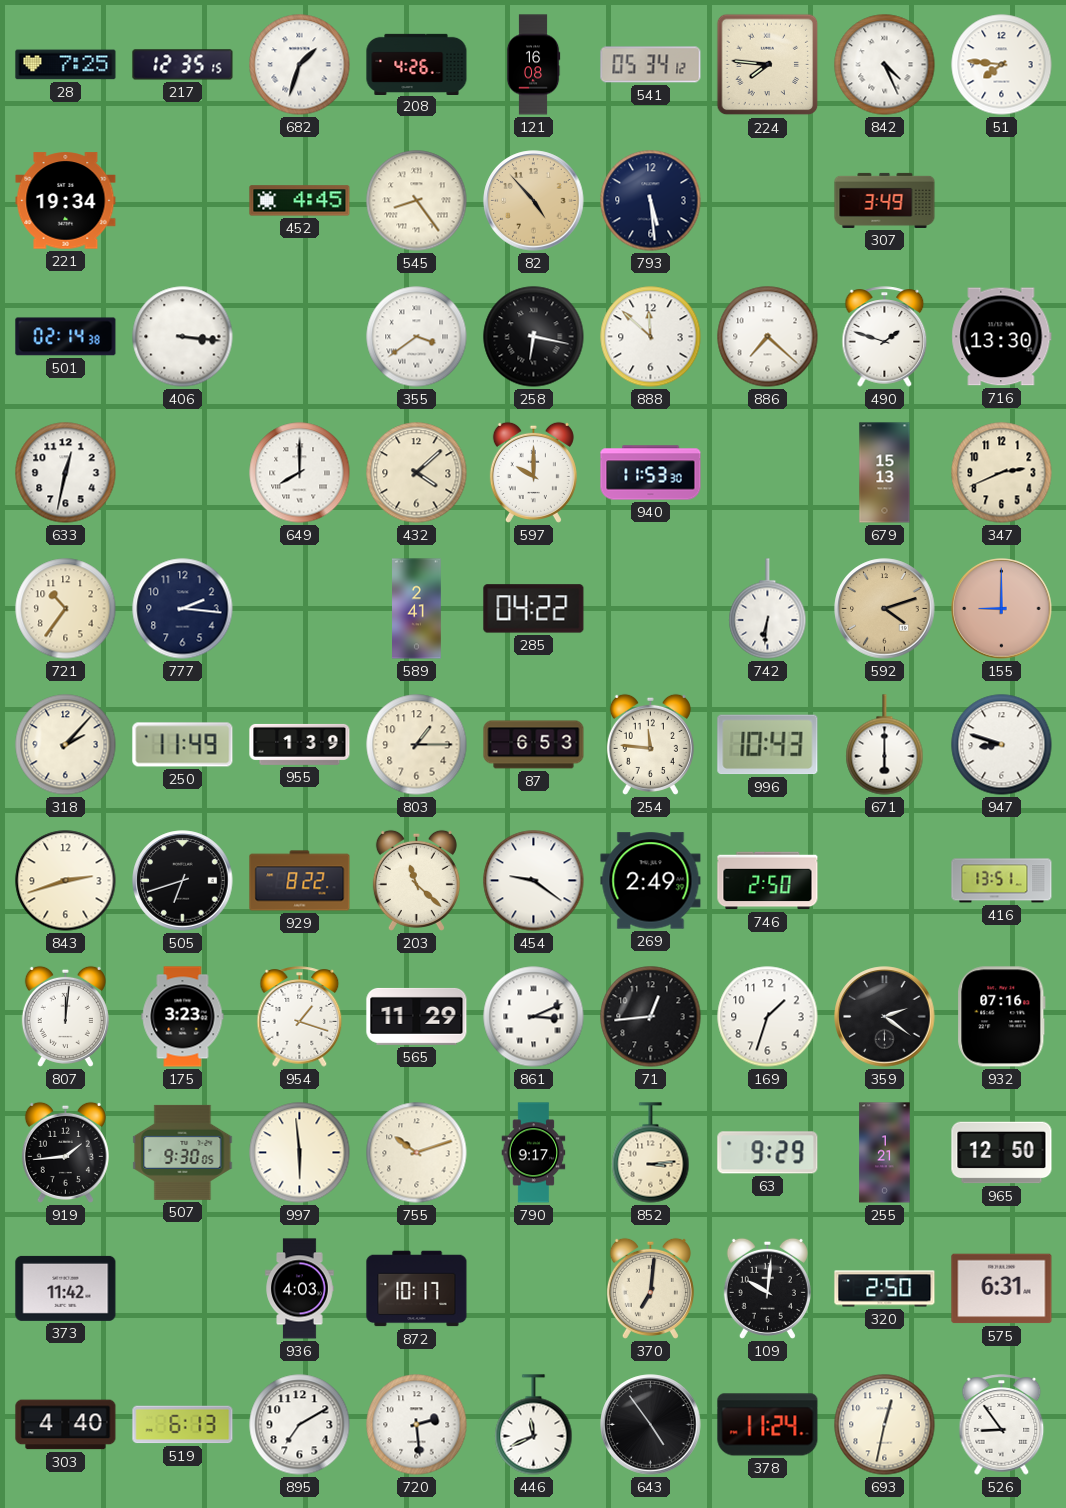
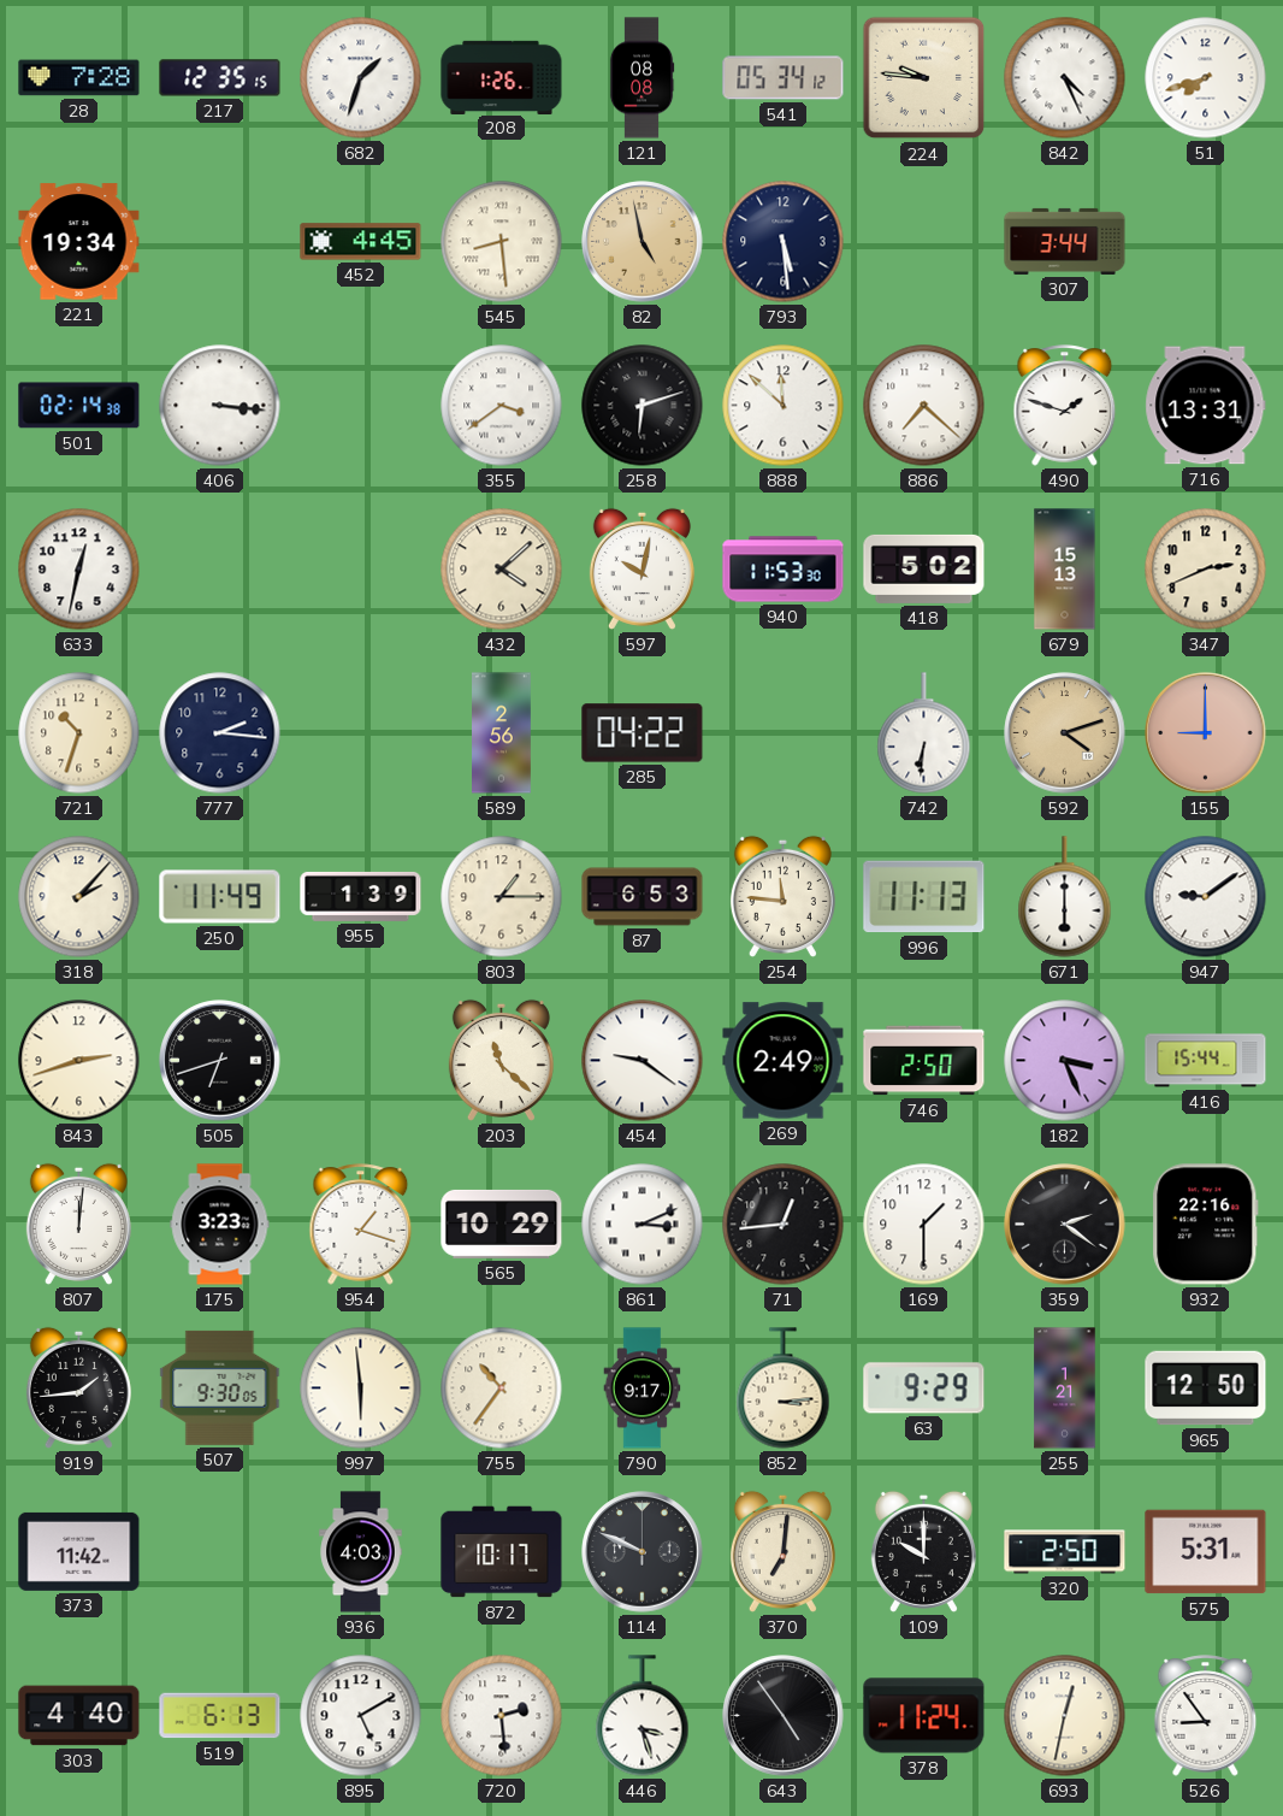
28: 7:25 -> 7:28 (79, 78)
208: 4:26 -> 1:26 (502, 77)
121: 16:08 -> 08:08 (641, 78)
224: 7:46 -> 9:46 (924, 78)
51: 7:46 -> 7:42 (1206, 78)
545: 8:24 -> 8:29 (502, 242)
82: 4:53 -> 4:58 (643, 242)
307: 3:49 -> 3:44 (1065, 241)
258: 6:17 -> 6:12 (643, 406)
716: 13:30 -> 13:31 (1206, 406)
649: 8:00 -> none (300, 473)
597: 10:00 -> 10:02 (641, 568)
418: none -> 5:02 (924, 568)
721: 10:36 -> 10:33 (79, 733)
589: 2:41 -> 2:56 (502, 733)
996: 10:43 -> 11:13 (924, 897)
947: 8:48 -> 9:09 (1206, 897)
929: 8:22 -> none (300, 881)
182: none -> 3:26 (1065, 1061)
416: 13:51 -> 15:44 (1206, 1061)
565: 11:29 -> 10:29 (502, 1224)
169: 1:33 -> 1:30 (924, 1225)
932: 07:16 -> 22:16 (1206, 1225)
755: 10:12 -> 10:36 (502, 1388)
114: none -> 9:49 (643, 1552)
109: 10:01 -> 10:00 (923, 1551)
575: 6:31 -> 5:31 (1206, 1552)
895: 7:10 -> 5:10 (361, 1716)
446: 11:41 -> 3:27 (643, 1716)
